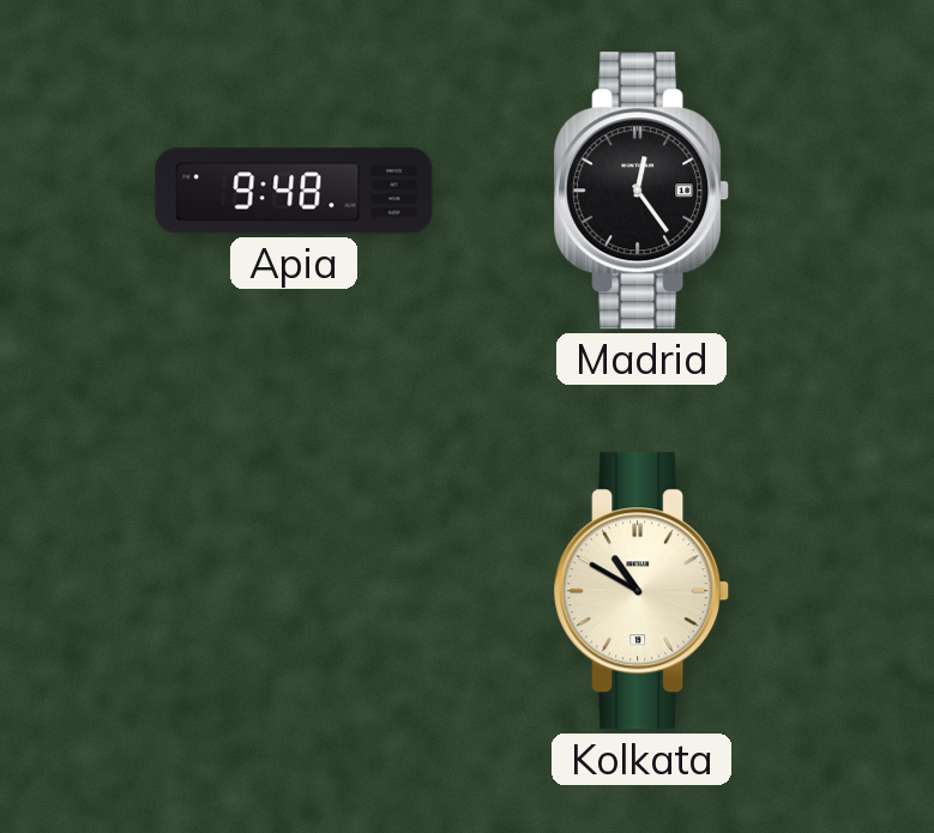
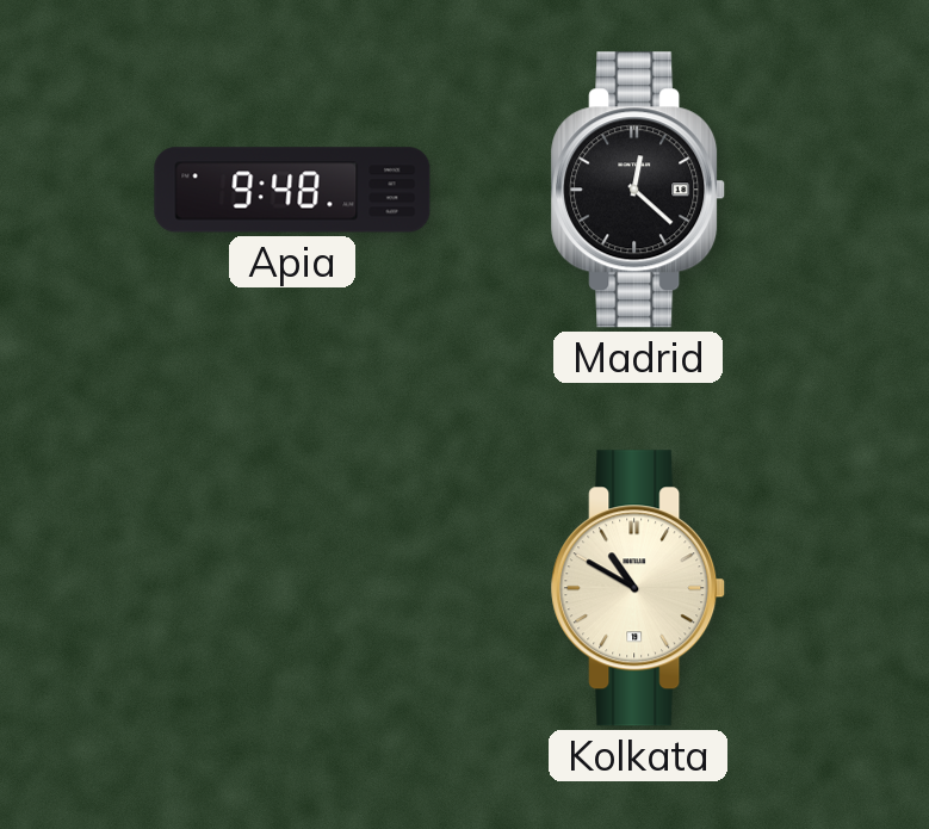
Madrid: 12:24 -> 12:22 (639, 190)
